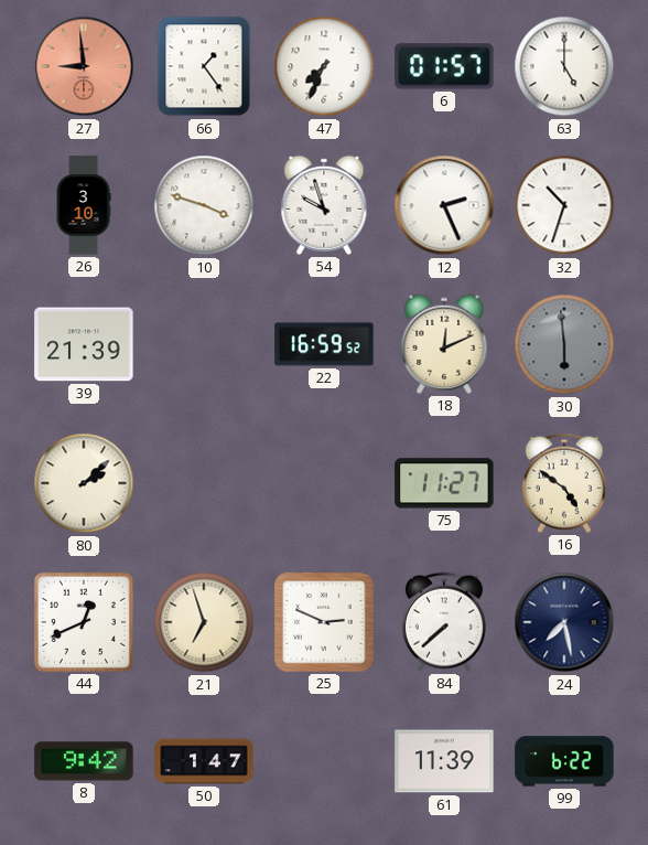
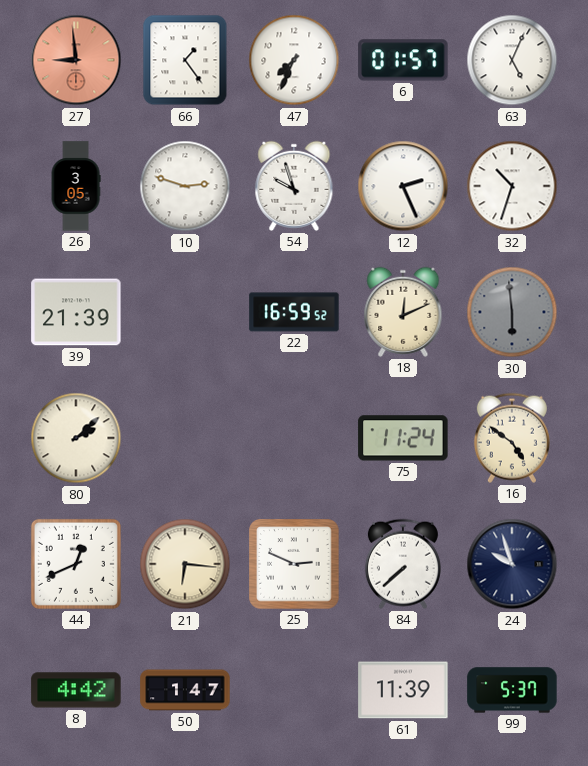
63: 5:00 -> 5:04 (512, 60)
26: 3:10 -> 3:05 (76, 186)
10: 3:48 -> 2:48 (185, 186)
75: 11:27 -> 11:24 (403, 438)
21: 6:57 -> 6:16 (185, 564)
24: 7:28 -> 9:57 (512, 564)
8: 9:42 -> 4:42 (76, 690)
99: 6:22 -> 5:37 (512, 690)
